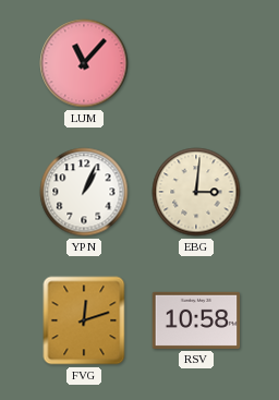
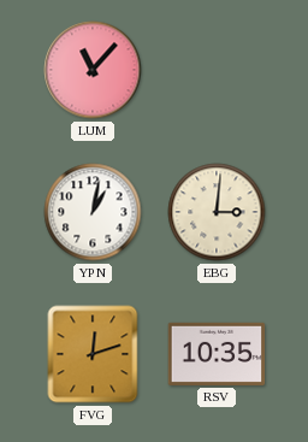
YPN: 1:04 -> 1:02 (93, 212)
RSV: 10:58 -> 10:35 (217, 354)
